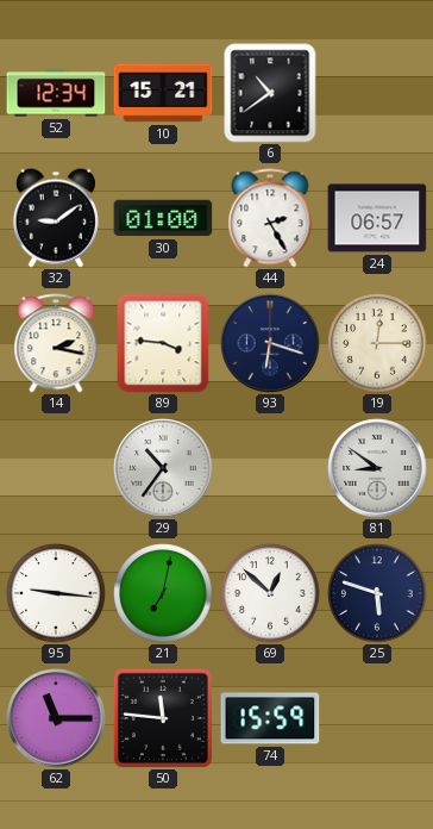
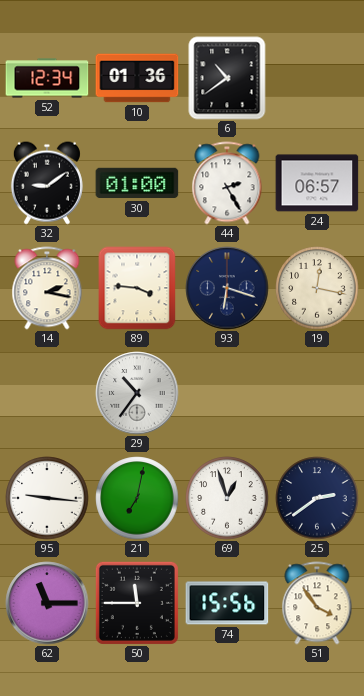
10: 15:21 -> 01:36 (137, 78)
19: 12:15 -> 12:17 (317, 288)
81: 8:51 -> none (377, 468)
69: 12:52 -> 12:57 (227, 498)
25: 5:48 -> 2:39 (317, 498)
50: 11:46 -> 11:45 (137, 603)
74: 15:59 -> 15:56 (227, 603)
51: none -> 3:54 (317, 603)
